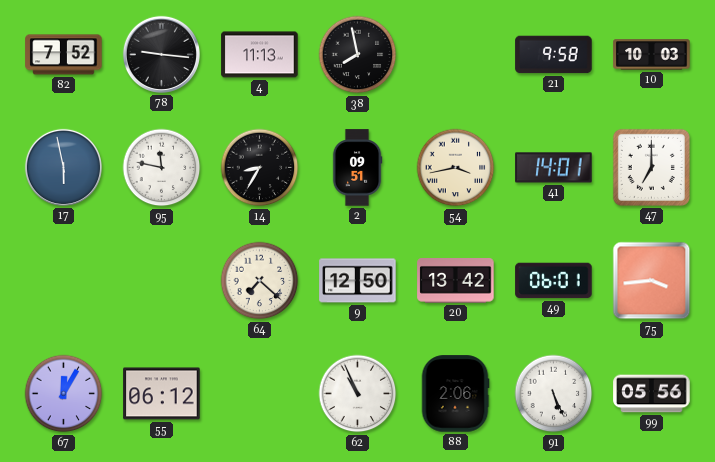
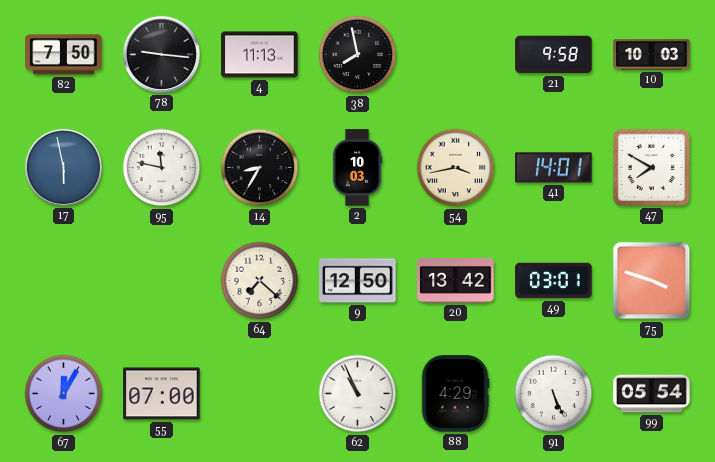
82: 7:52 -> 7:50 (64, 55)
2: 09:51 -> 10:03 (357, 168)
47: 7:00 -> 7:50 (651, 167)
49: 06:01 -> 03:01 (554, 281)
75: 3:44 -> 3:48 (652, 281)
55: 06:12 -> 07:00 (162, 394)
88: 2:06 -> 4:29 (455, 394)
99: 05:56 -> 05:54 (652, 394)
